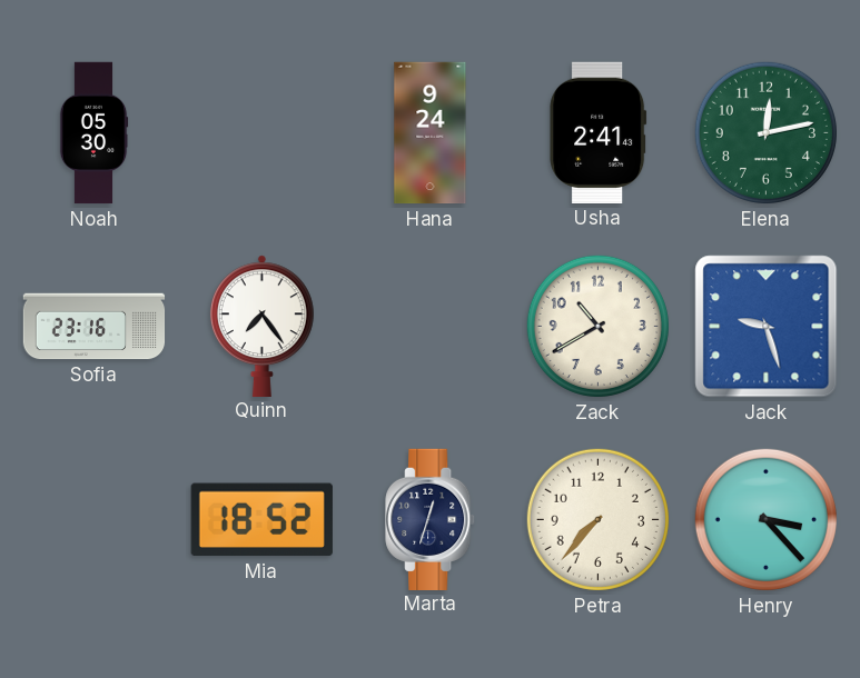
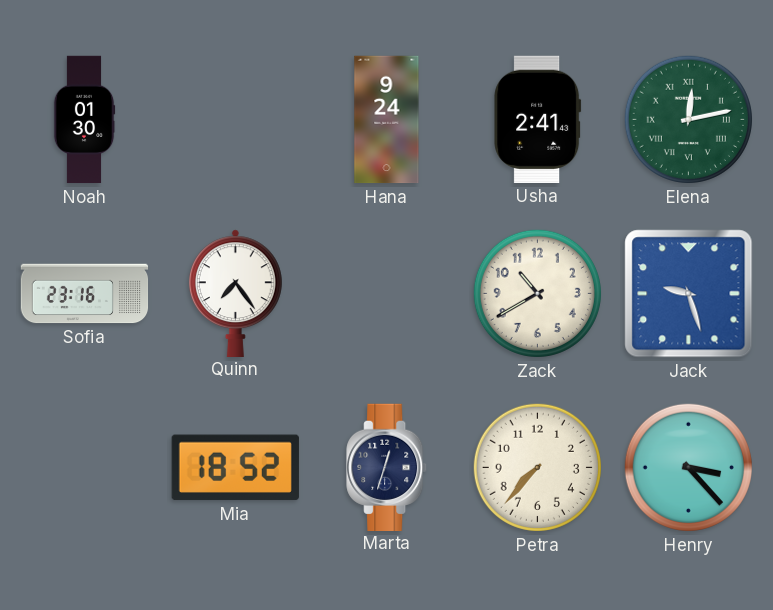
Noah: 05:30 -> 01:30 (84, 120)
Elena numerals: Arabic -> Roman (688, 119)
